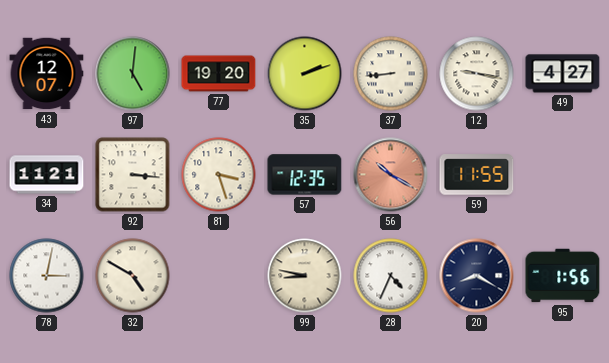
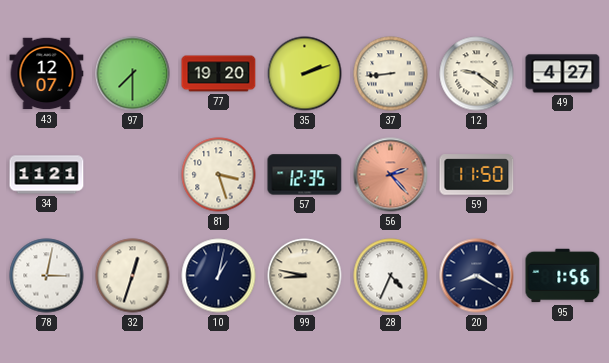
97: 5:01 -> 7:30 (133, 74)
12: 9:17 -> 9:21 (477, 74)
92: 3:16 -> none (133, 175)
56: 10:20 -> 2:23 (391, 175)
59: 11:55 -> 11:50 (477, 175)
32: 4:50 -> 12:33 (133, 276)
10: none -> 1:02 (219, 276)
